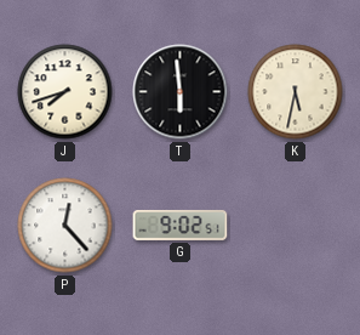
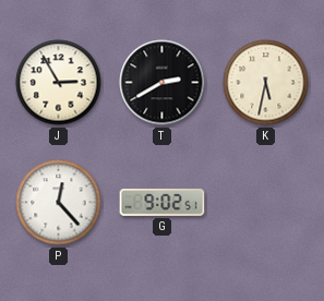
J: 7:42 -> 2:55 (59, 83)
T: 5:59 -> 2:40 (163, 83)
